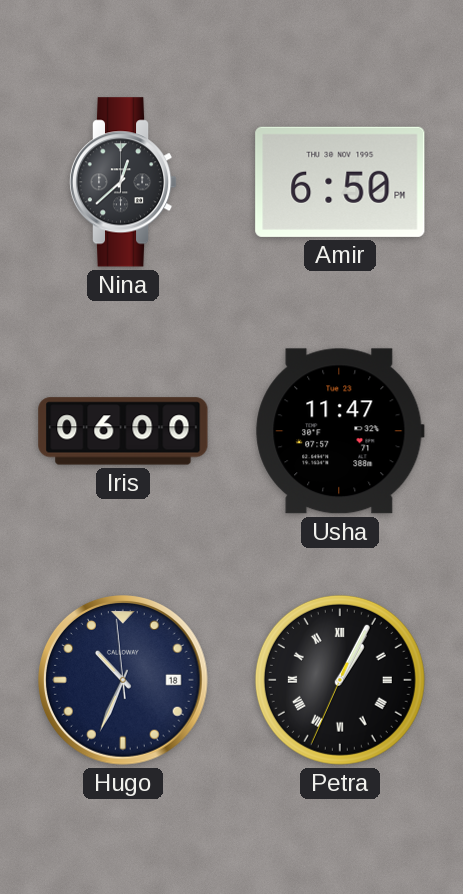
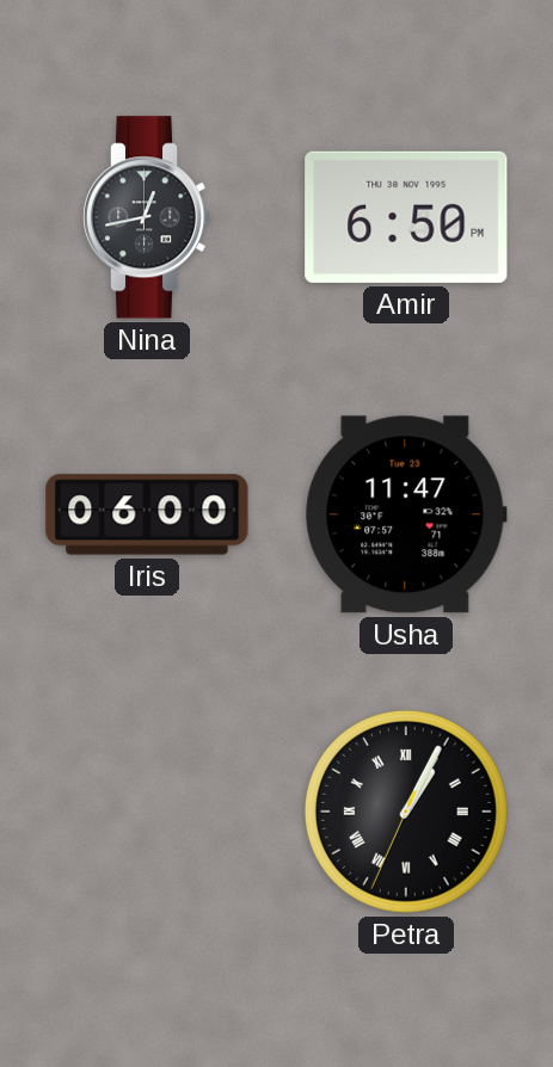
Nina: 12:38 -> 12:43 (147, 217)
Hugo: 10:33 -> none (124, 681)
